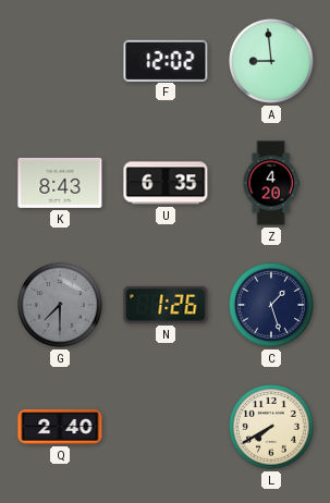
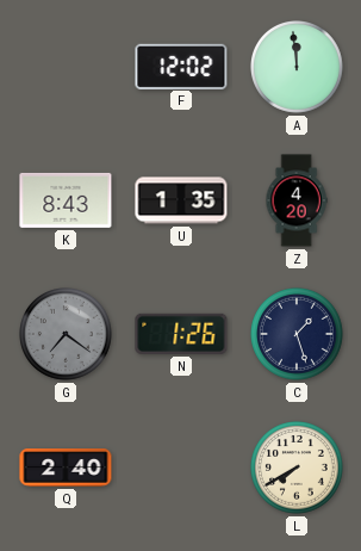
A: 8:59 -> 11:59 (298, 68)
U: 6:35 -> 1:35 (181, 200)
G: 7:30 -> 7:21 (67, 335)
